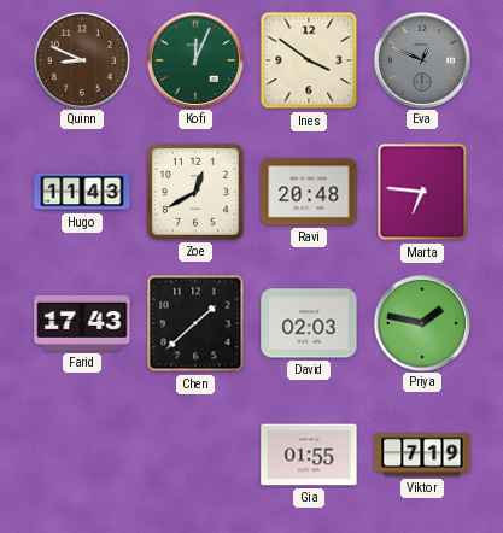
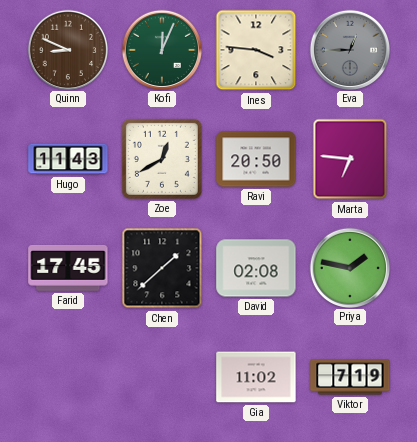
Ines: 3:51 -> 3:46 (256, 50)
Eva: 12:49 -> 12:45 (349, 49)
Ravi: 20:48 -> 20:50 (256, 159)
Farid: 17:43 -> 17:45 (68, 268)
David: 02:03 -> 02:08 (256, 268)
Gia: 01:55 -> 11:02 (256, 377)
